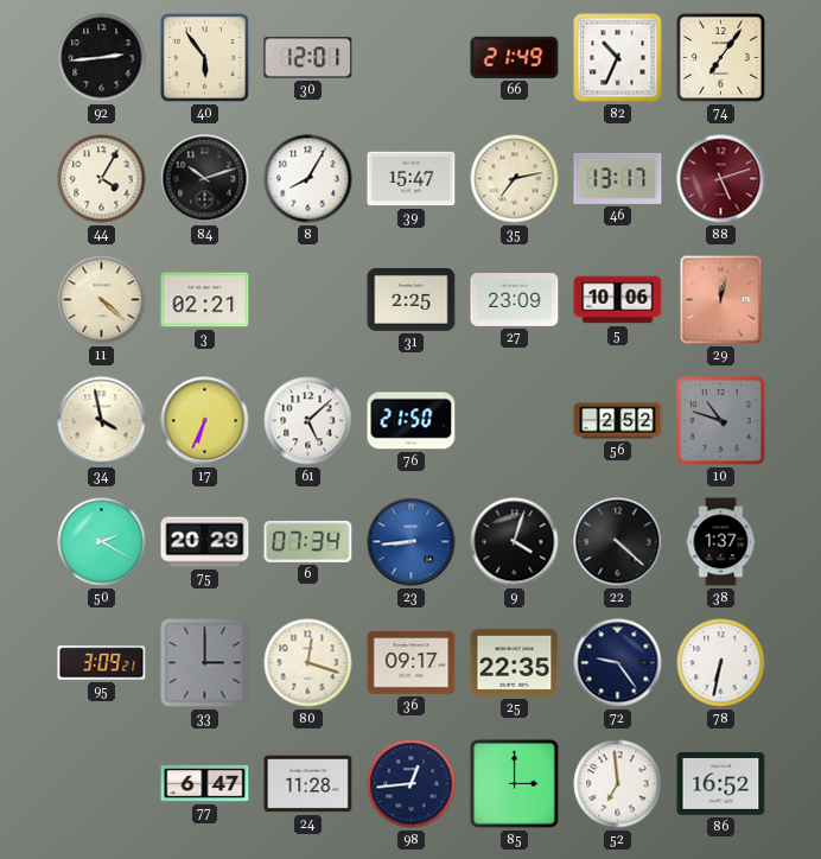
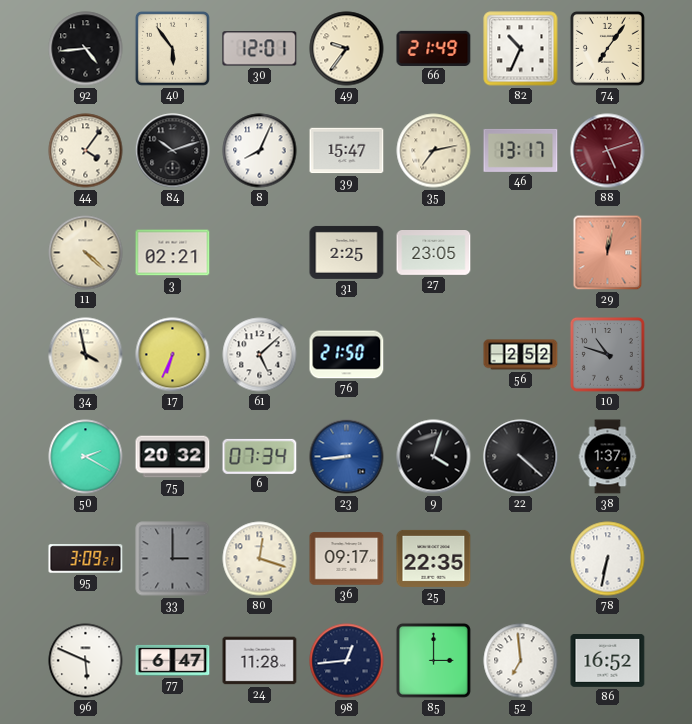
92: 2:44 -> 4:44 (86, 49)
49: none -> 9:36 (347, 49)
44: 4:05 -> 4:06 (86, 151)
8: 8:05 -> 8:04 (260, 151)
27: 23:09 -> 23:05 (434, 253)
5: 10:06 -> none (618, 300)
75: 20:29 -> 20:32 (173, 457)
72: 9:24 -> none (618, 663)
96: none -> 5:49 (86, 661)
